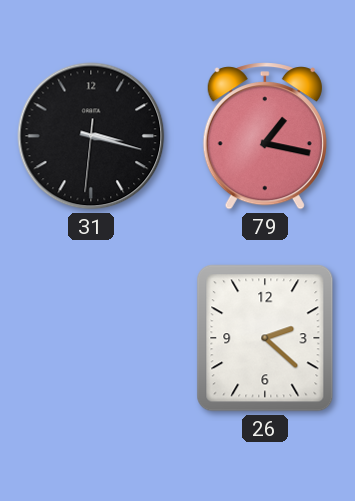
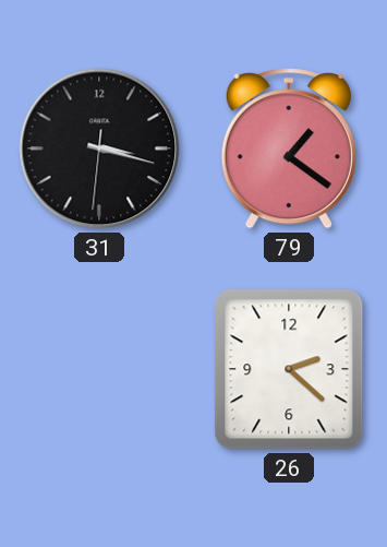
79: 1:17 -> 1:21 (289, 148)
